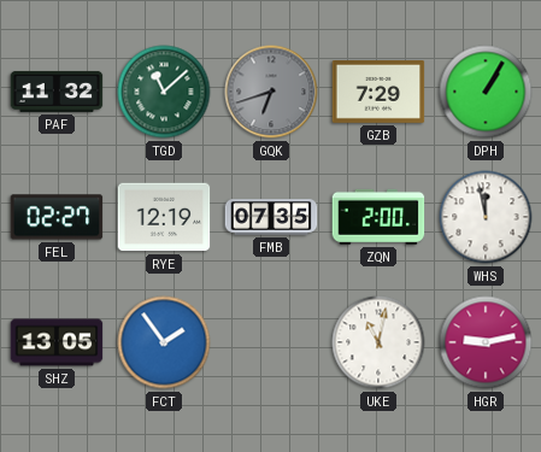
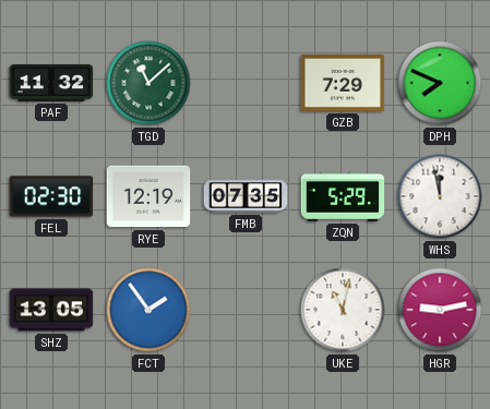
GQK: 6:42 -> none (271, 92)
DPH: 1:05 -> 7:49 (440, 83)
FEL: 02:27 -> 02:30 (51, 196)
ZQN: 2:00 -> 5:29 (343, 196)
